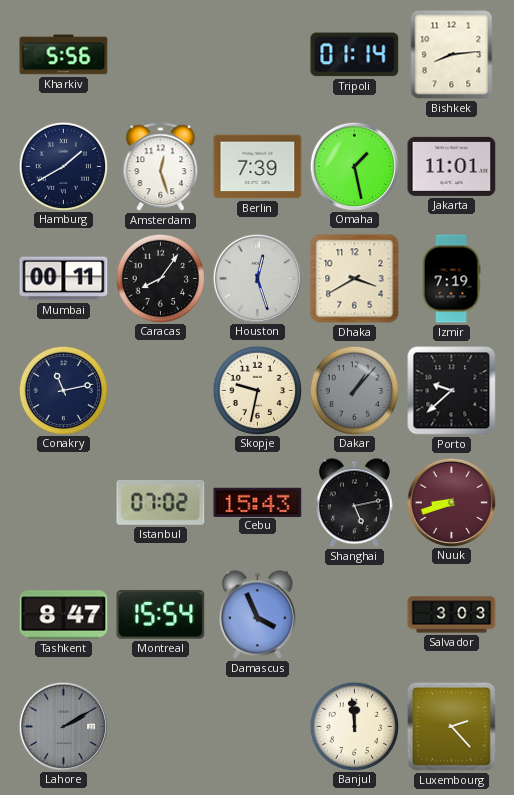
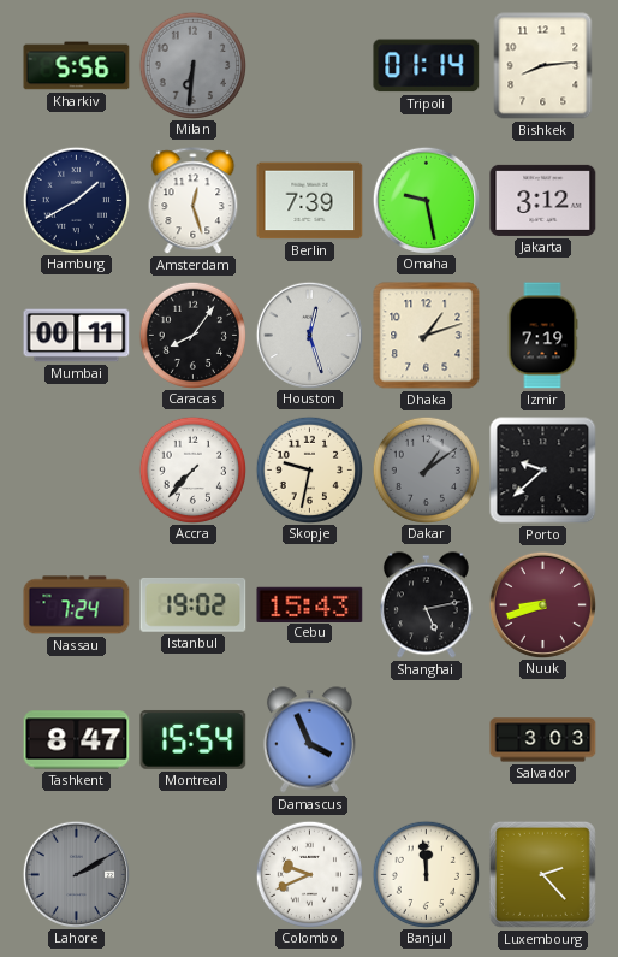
Milan: none -> 6:31 (192, 65)
Omaha: 1:28 -> 9:28 (426, 200)
Jakarta: 11:01 -> 3:12 (543, 200)
Dhaka: 3:40 -> 1:12 (427, 336)
Conakry: 11:13 -> none (63, 390)
Accra: none -> 7:37 (192, 469)
Dakar: 1:07 -> 1:09 (426, 469)
Nassau: none -> 7:24 (77, 605)
Istanbul: 07:02 -> 19:02 (194, 605)
Colombo: none -> 9:41 (309, 874)
